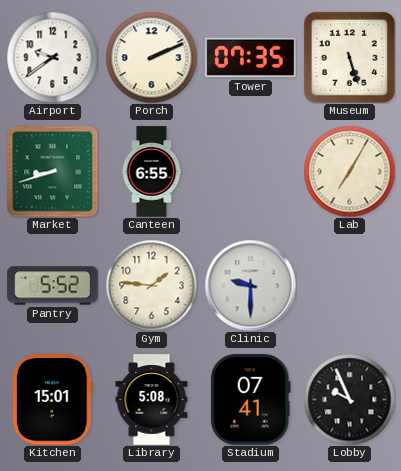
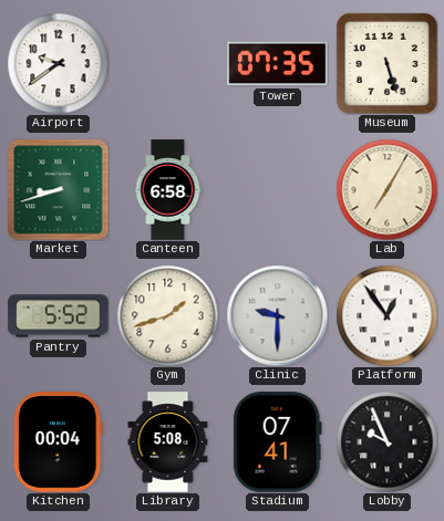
Porch: 2:11 -> none (151, 57)
Canteen: 6:55 -> 6:58 (168, 190)
Gym: 1:46 -> 1:42 (167, 315)
Platform: none -> 12:54 (386, 315)
Kitchen: 15:01 -> 00:04 (59, 442)
